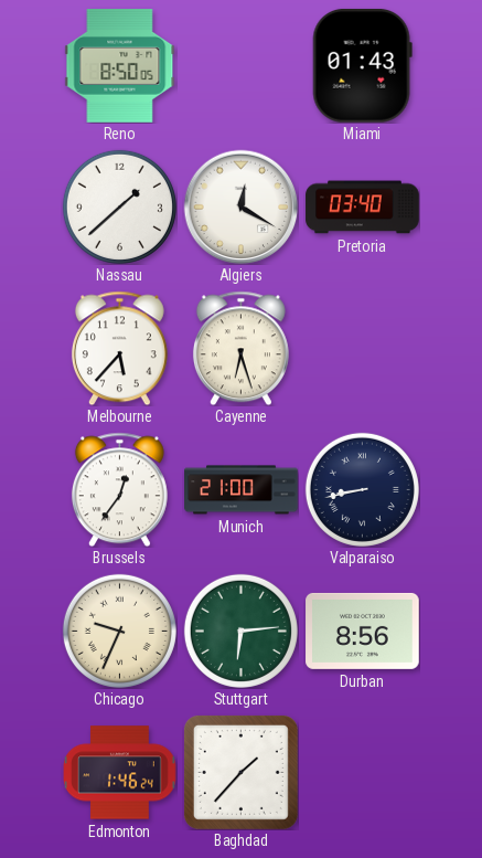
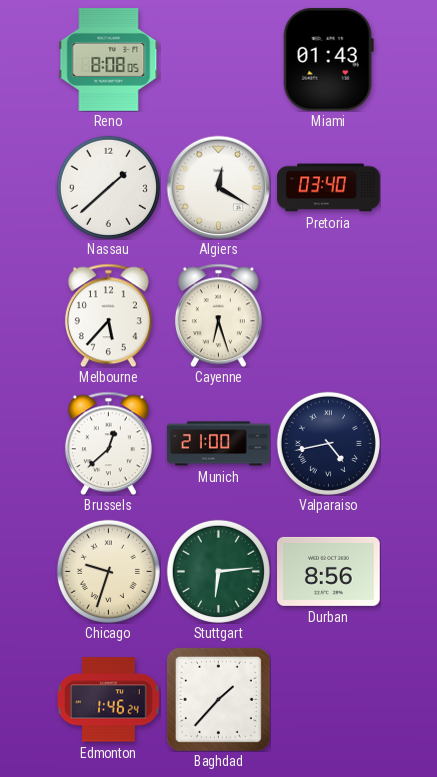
Reno: 8:50 -> 8:08 (109, 60)
Brussels: 12:36 -> 12:38 (108, 443)
Valparaiso: 8:43 -> 4:43 (328, 443)
Chicago: 9:34 -> 9:33 (108, 571)
